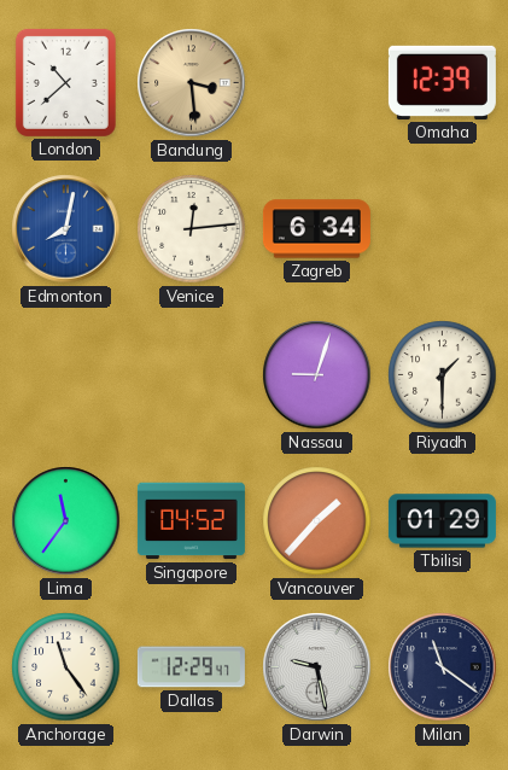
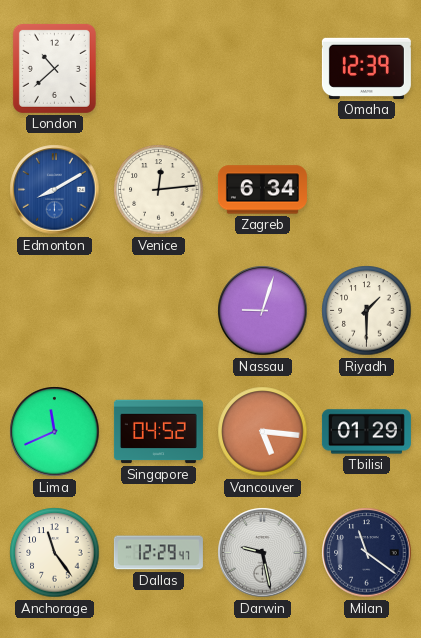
Bandung: 3:29 -> none (192, 83)
Edmonton: 8:02 -> 8:10 (55, 190)
Lima: 11:36 -> 11:41 (55, 432)
Vancouver: 1:37 -> 5:16 (263, 432)
